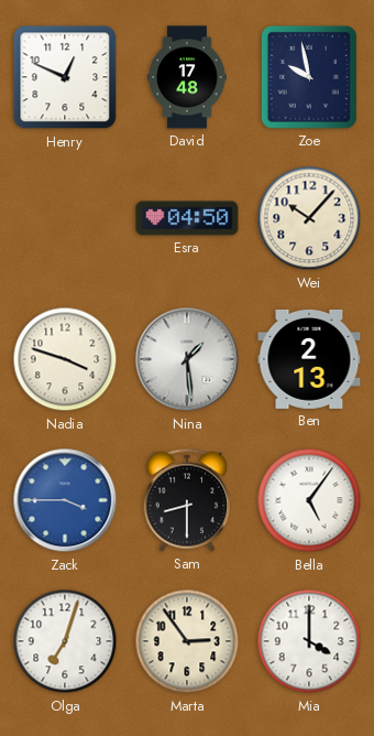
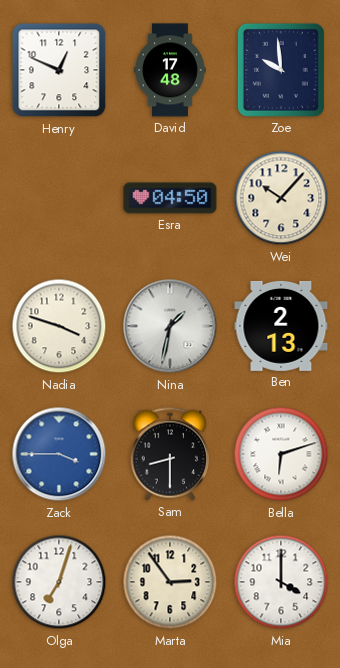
Zoe: 9:58 -> 9:59 (281, 70)
Nina: 1:29 -> 1:32 (170, 326)
Bella: 5:06 -> 6:12 (281, 454)
